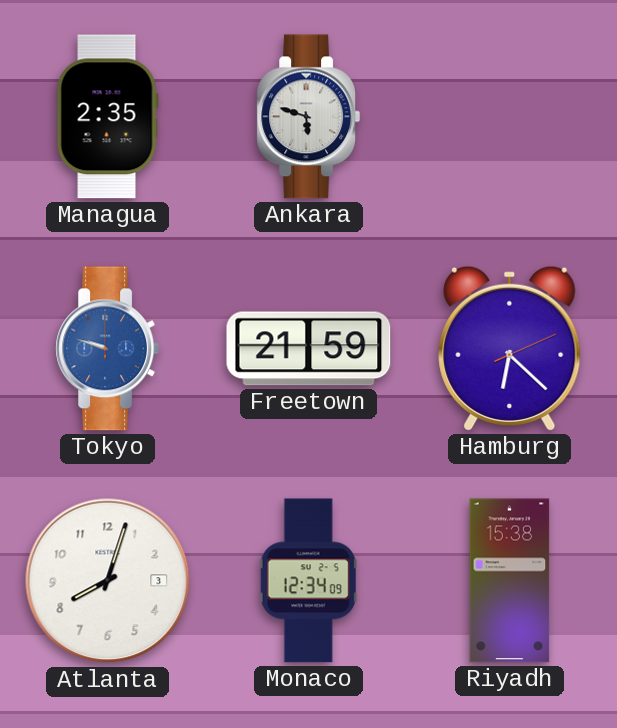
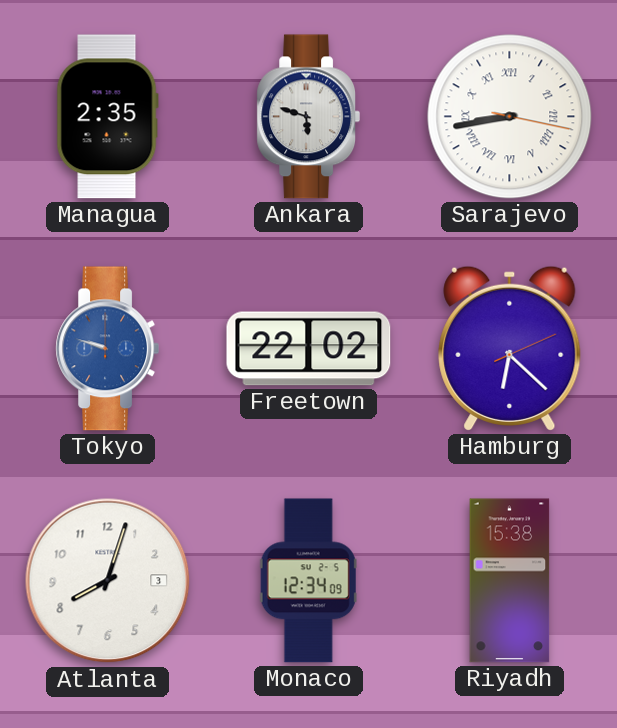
Sarajevo: none -> 8:43 (510, 117)
Freetown: 21:59 -> 22:02 (309, 349)
